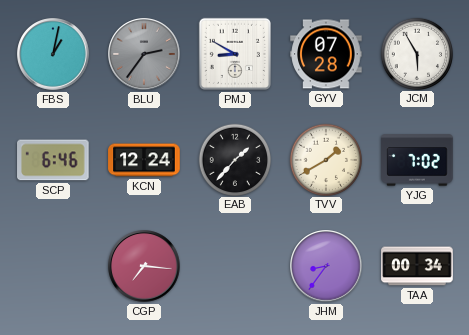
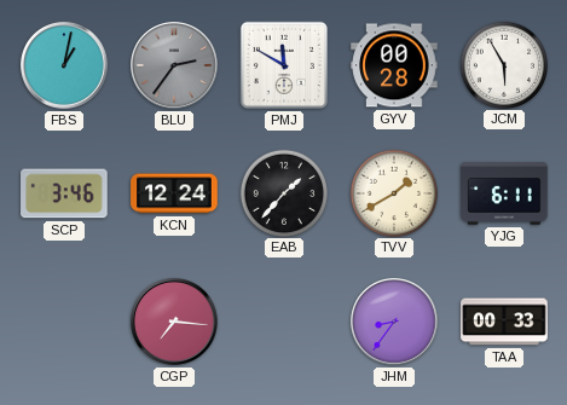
PMJ: 8:50 -> 11:50 (284, 65)
GYV: 07:28 -> 00:28 (394, 65)
SCP: 6:46 -> 3:46 (64, 193)
YJG: 7:02 -> 6:11 (504, 193)
TAA: 00:34 -> 00:33 (504, 322)
